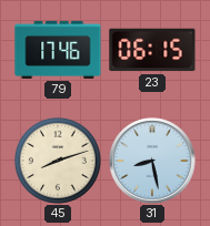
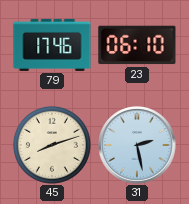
23: 06:15 -> 06:10 (137, 45)
31: 8:28 -> 2:28 (137, 145)
